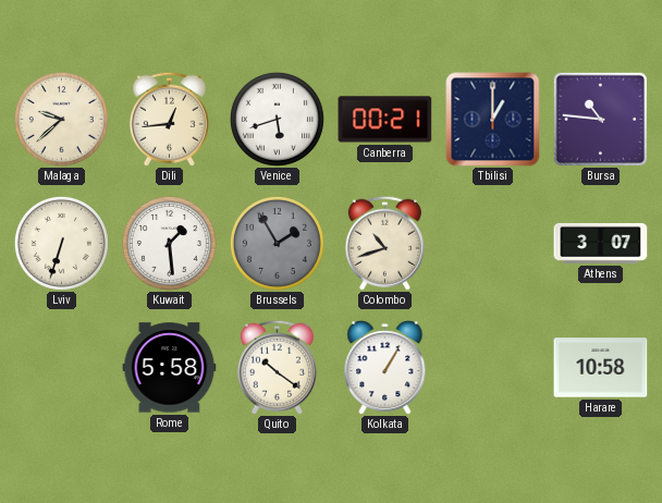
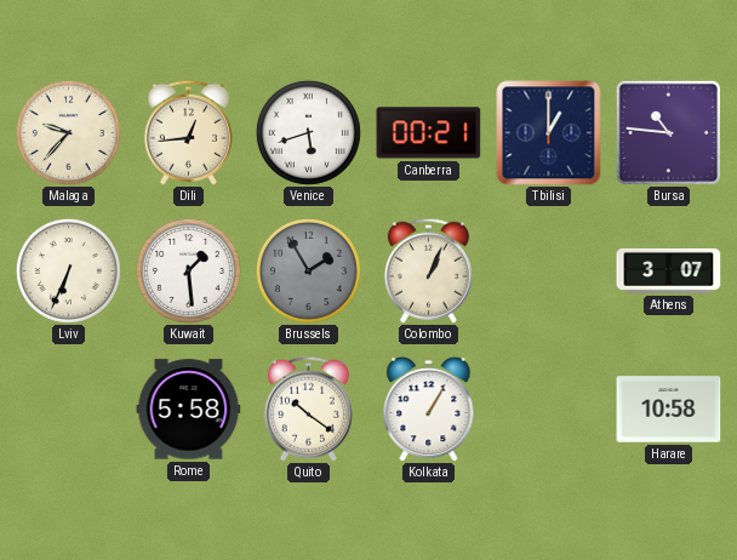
Malaga: 9:38 -> 9:37 (68, 132)
Lviv: 6:33 -> 6:34 (68, 270)
Colombo: 10:42 -> 1:04 (428, 270)
